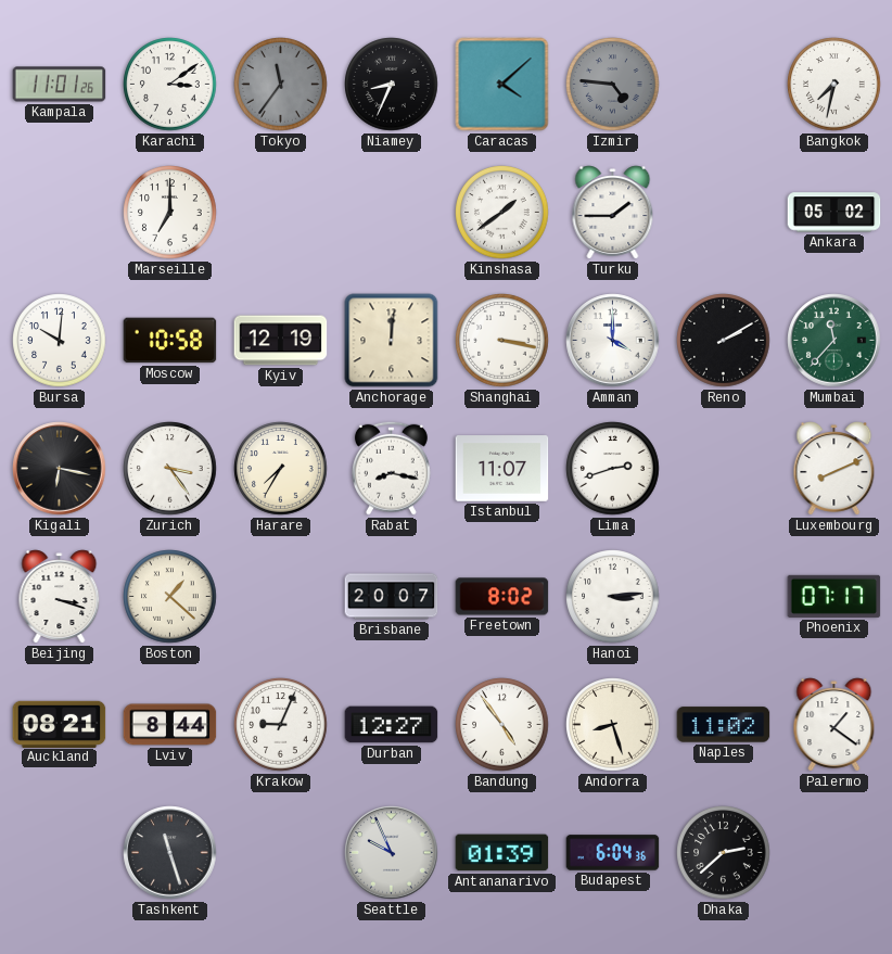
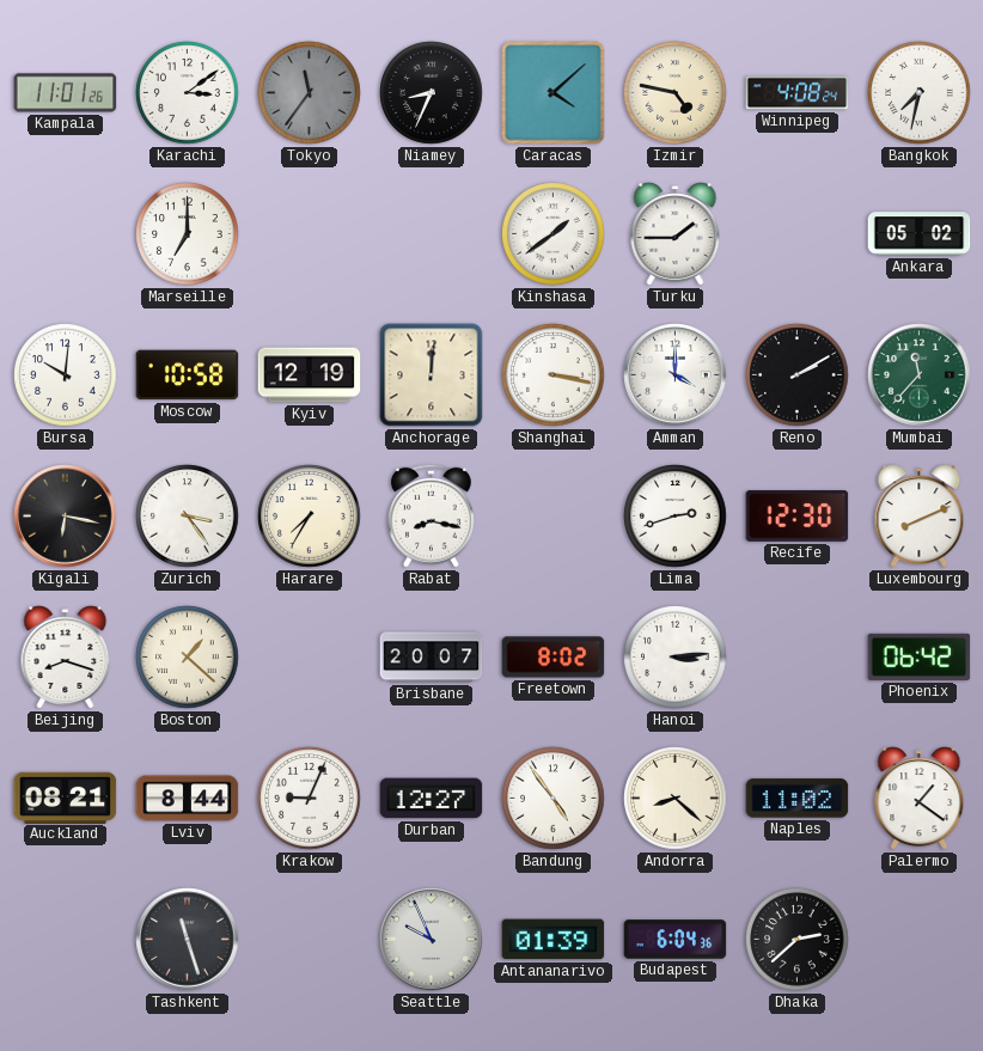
Izmir: 4:46 -> 4:47 (676, 93)
Izmir dial: grey -> cream (676, 93)
Winnipeg: none -> 4:08 (798, 93)
Istanbul: 11:07 -> none (502, 469)
Recife: none -> 12:30 (798, 517)
Beijing: 3:18 -> 8:18 (66, 658)
Phoenix: 07:17 -> 06:42 (920, 656)
Andorra: 8:27 -> 8:22 (676, 799)
